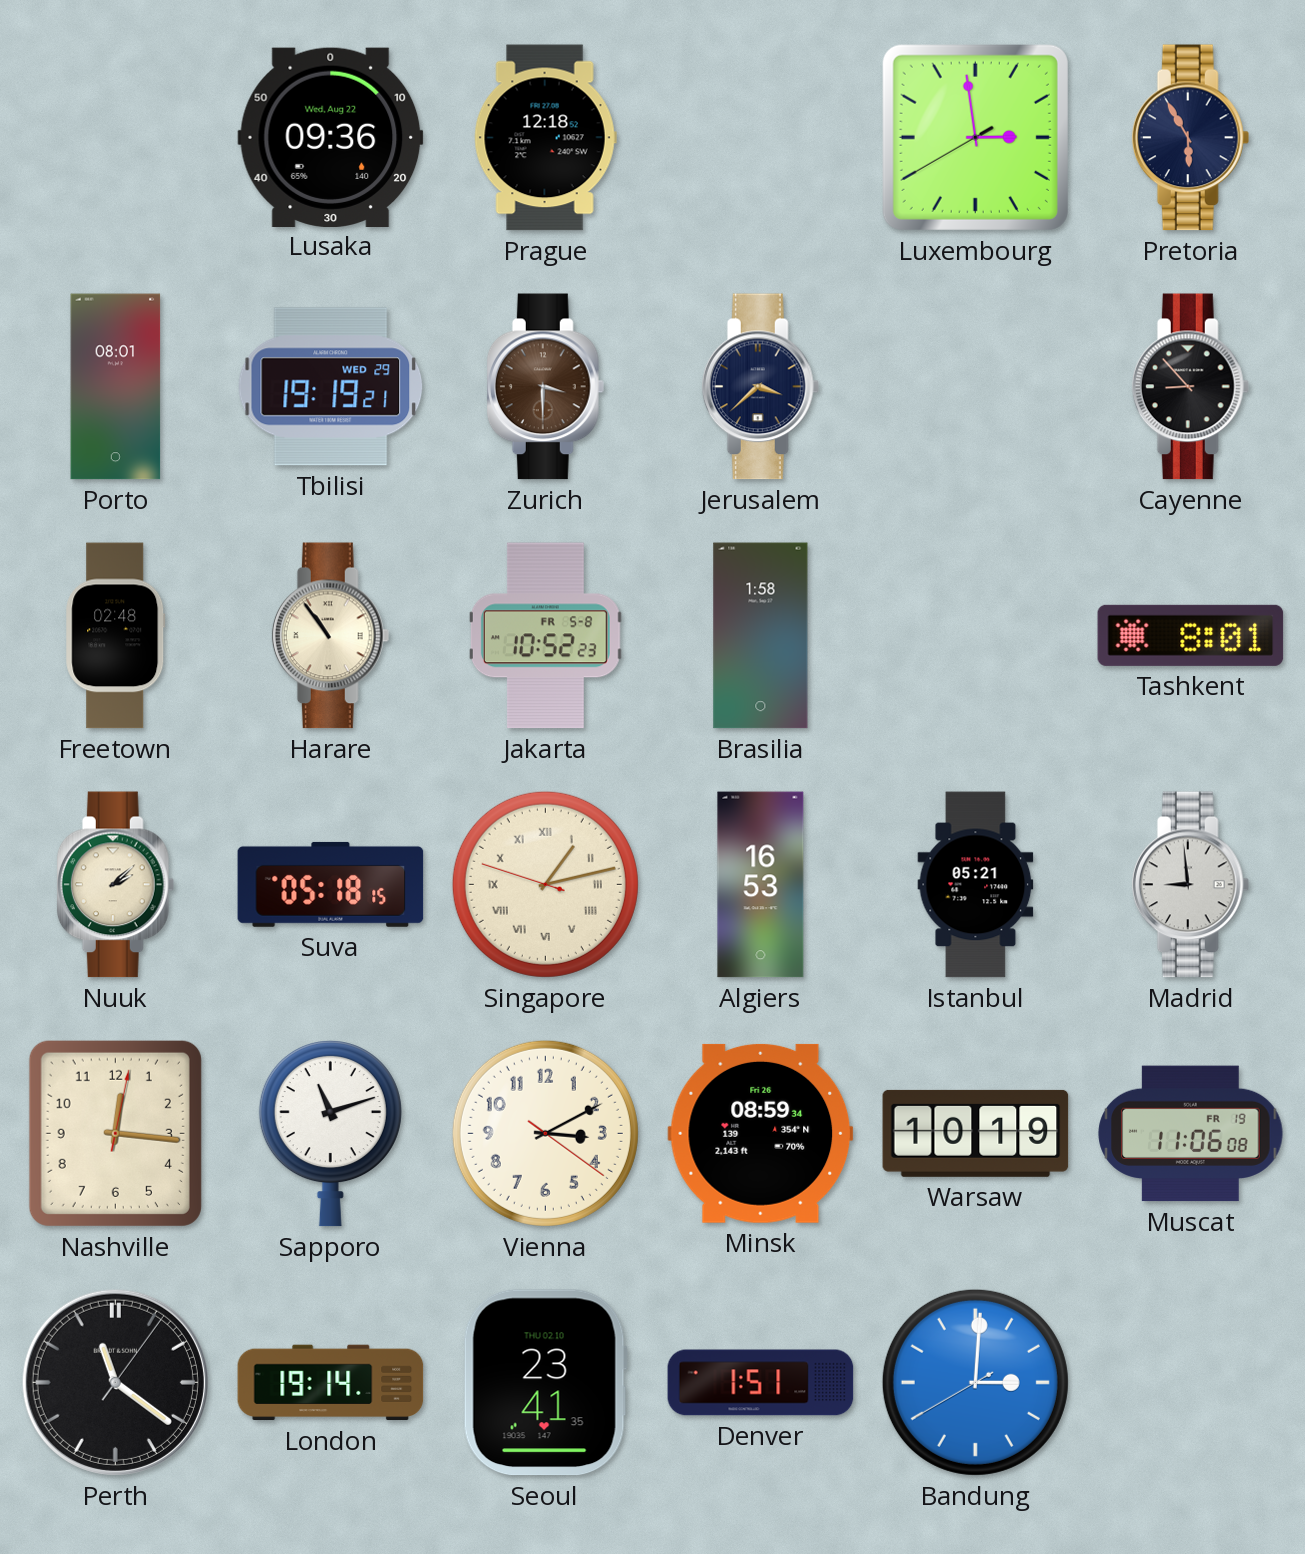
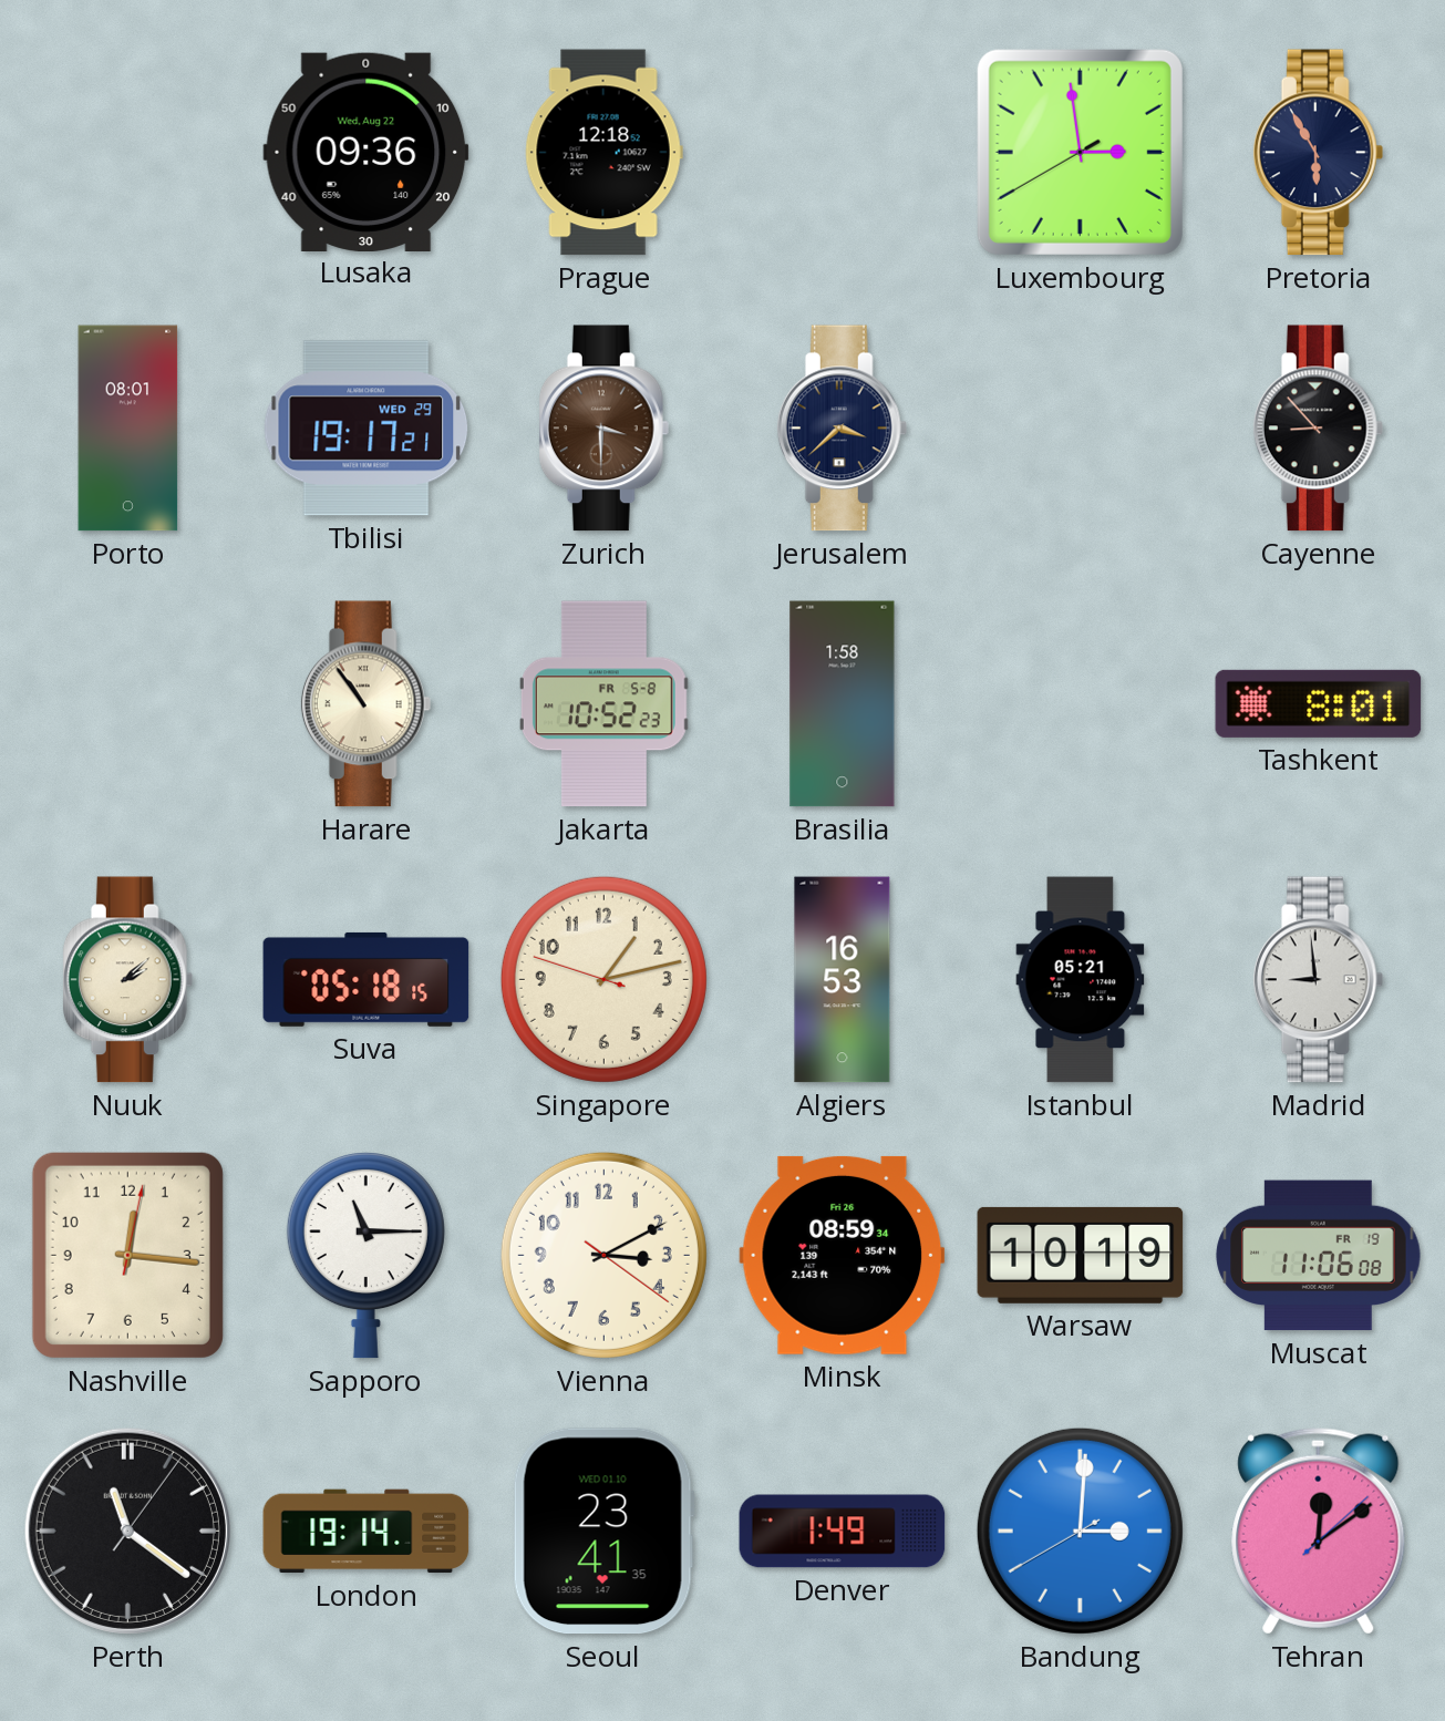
Tbilisi: 19:19 -> 19:17 (367, 429)
Freetown: 02:48 -> none (116, 636)
Singapore numerals: Roman -> Arabic (603, 979)
Sapporo: 11:12 -> 11:15 (365, 1256)
Seoul date: THU 02.10 -> WED 01.10 (603, 1532)
Denver: 1:51 -> 1:49 (843, 1532)
Tehran: none -> 12:09 (1319, 1531)
